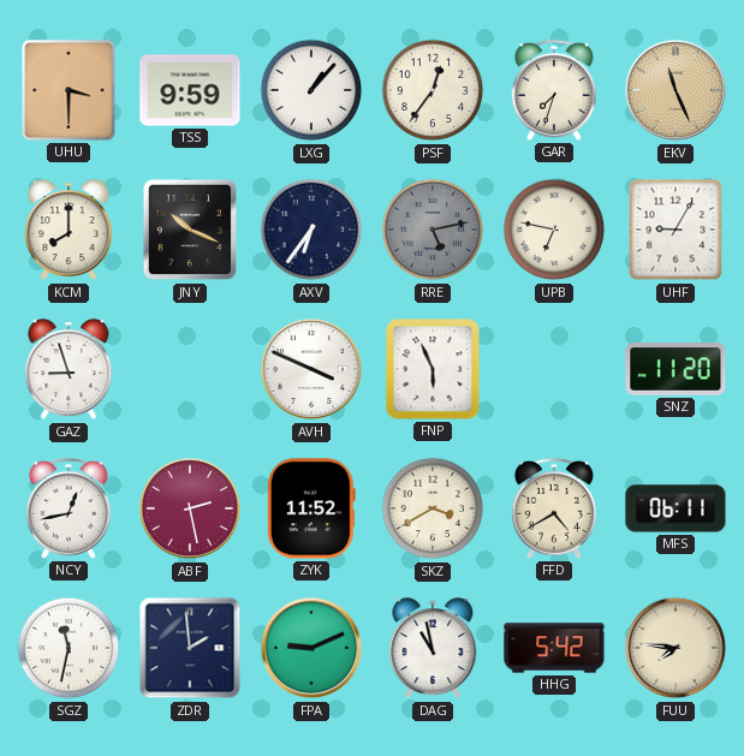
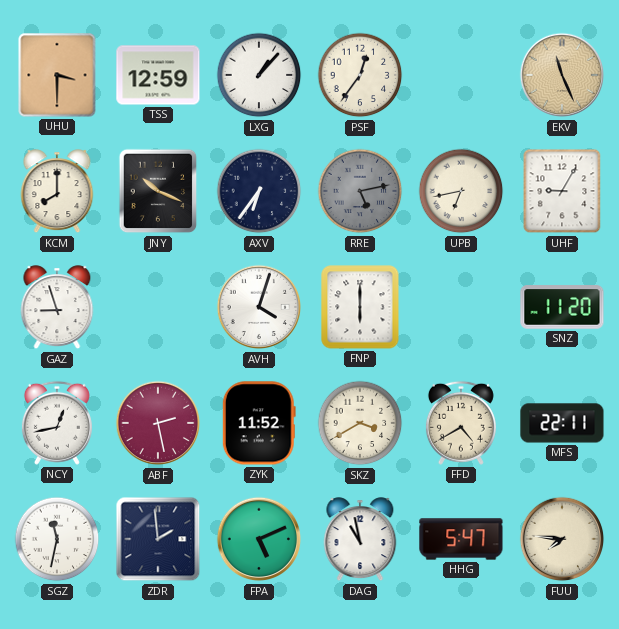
TSS: 9:59 -> 12:59 (158, 75)
GAR: 7:33 -> none (554, 90)
UPB: 6:47 -> 6:43 (461, 191)
AVH: 3:49 -> 4:03 (259, 307)
FNP: 5:56 -> 6:00 (360, 307)
MFS: 06:11 -> 22:11 (562, 423)
FPA: 9:11 -> 5:11 (259, 539)
HHG: 5:42 -> 5:47 (461, 539)
